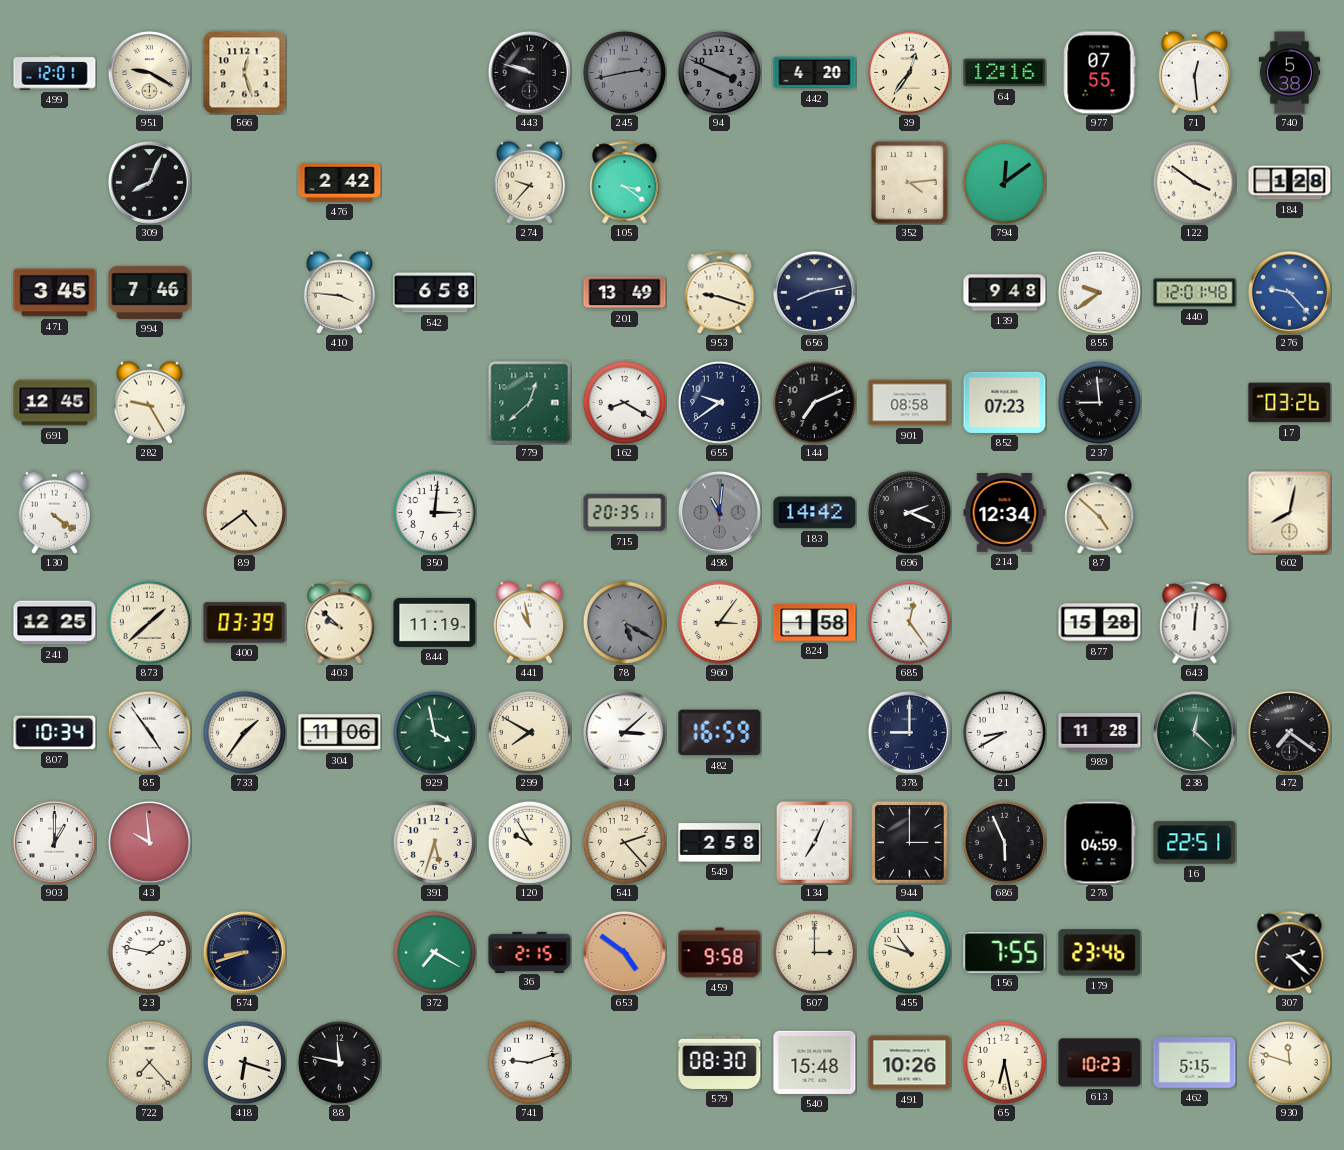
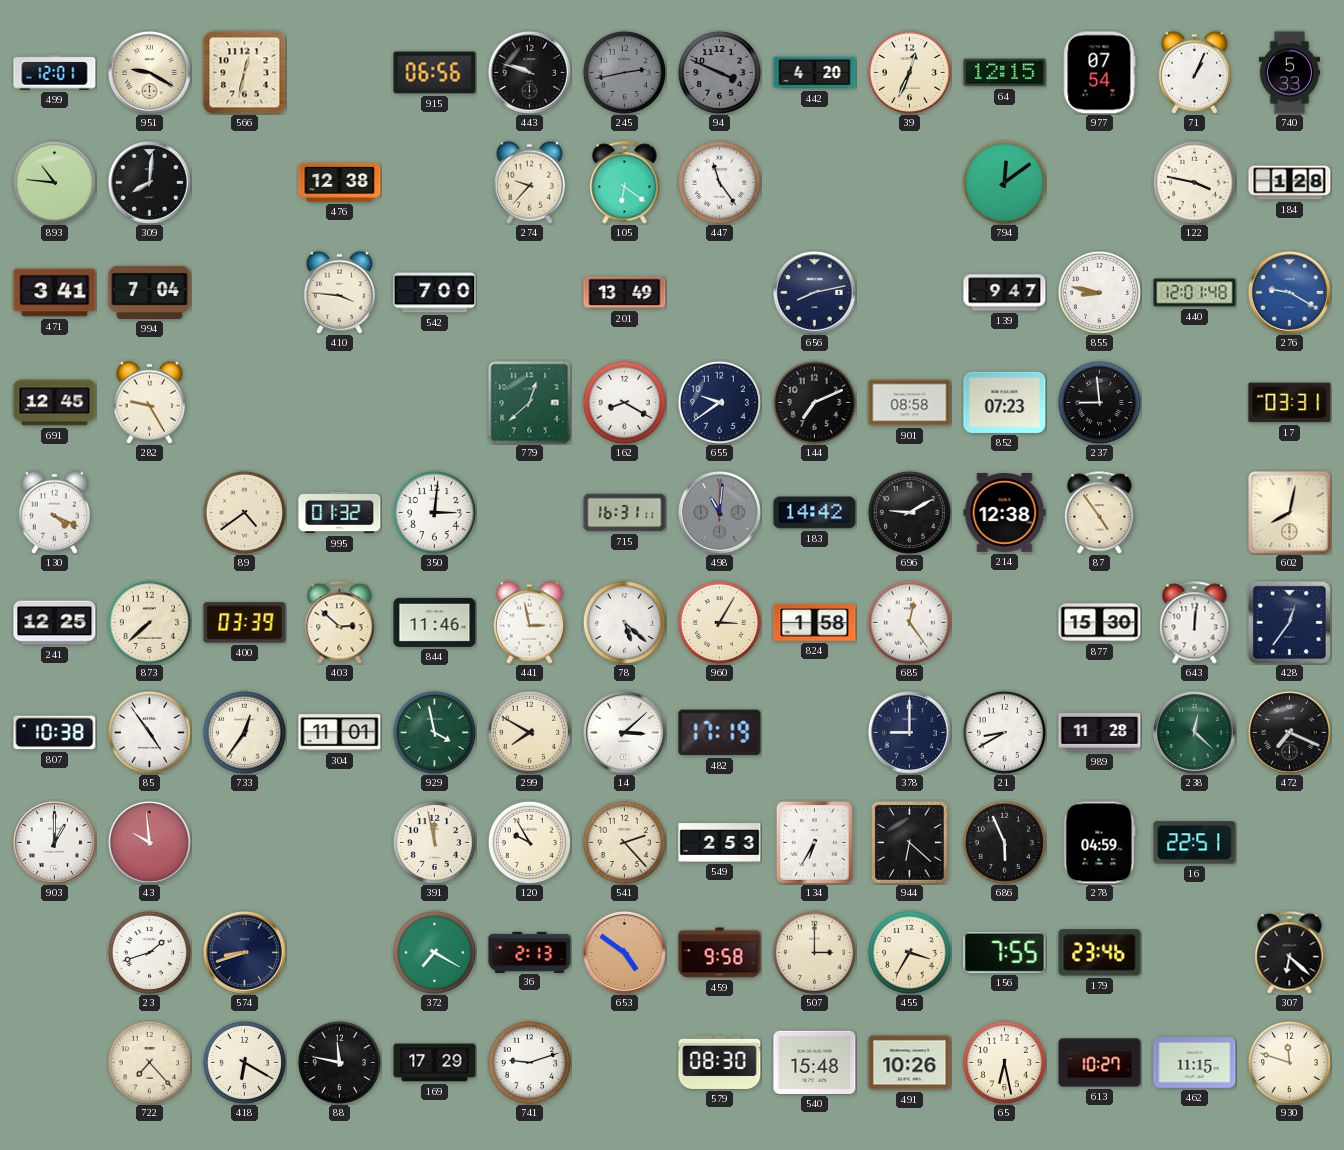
566: 12:27 -> 12:32 (245, 73)
915: none -> 06:56 (435, 73)
39: 12:36 -> 12:34 (909, 72)
64: 12:16 -> 12:15 (1005, 73)
977: 07:55 -> 07:54 (1099, 73)
71: 12:29 -> 1:04 (1194, 72)
740: 5:38 -> 5:33 (1289, 73)
893: none -> 10:46 (54, 182)
309: 8:04 -> 8:01 (149, 182)
476: 2:42 -> 12:38 (340, 183)
105: 3:21 -> 6:21 (625, 183)
447: none -> 11:24 (719, 182)
352: 4:14 -> none (909, 182)
122: 3:51 -> 3:47 (1194, 182)
471: 3:45 -> 3:41 (55, 293)
994: 7:46 -> 7:04 (150, 292)
542: 6:58 -> 7:00 (435, 293)
953: 9:18 -> none (720, 293)
139: 9:48 -> 9:47 (1005, 293)
855: 9:39 -> 8:47 (1099, 292)
276: 9:23 -> 9:20 (1289, 292)
17: 03:26 -> 03:31 (1290, 403)
130: 4:21 -> 4:19 (54, 512)
995: none -> 01:32 (340, 513)
715: 20:35 -> 16:31 (625, 513)
696: 2:19 -> 9:10 (909, 512)
214: 12:34 -> 12:38 (1005, 513)
87: 4:52 -> 4:54 (1100, 513)
873: 1:38 -> 7:38 (149, 622)
403: 9:52 -> 2:52 (340, 623)
844: 11:19 -> 11:46 (435, 622)
441: 10:58 -> 2:58 (529, 622)
78: 5:20 -> 5:22 (624, 622)
78 dial: grey -> white (624, 622)
960: 3:06 -> 3:05 (719, 622)
877: 15:28 -> 15:30 (1100, 623)
428: none -> 12:36 (1289, 622)
807: 10:34 -> 10:38 (55, 733)
733: 1:36 -> 12:36 (244, 732)
304: 11:06 -> 11:01 (340, 733)
482: 16:59 -> 17:19 (720, 733)
472: 7:21 -> 7:19 (1289, 732)
391: 5:33 -> 11:58 (434, 842)
549: 2:58 -> 2:53 (720, 843)
134: 7:04 -> 6:35 (814, 842)
944: 3:00 -> 6:22 (909, 842)
23: 1:47 -> 1:42 (149, 952)
36: 2:15 -> 2:13 (530, 952)
455: 10:48 -> 3:35 (909, 952)
307: 2:22 -> 6:22 (1290, 953)
418: 6:18 -> 6:20 (244, 1062)
169: none -> 17:29 (435, 1063)
613: 10:23 -> 10:27 (1100, 1063)
462: 5:15 -> 11:15 (1195, 1063)
